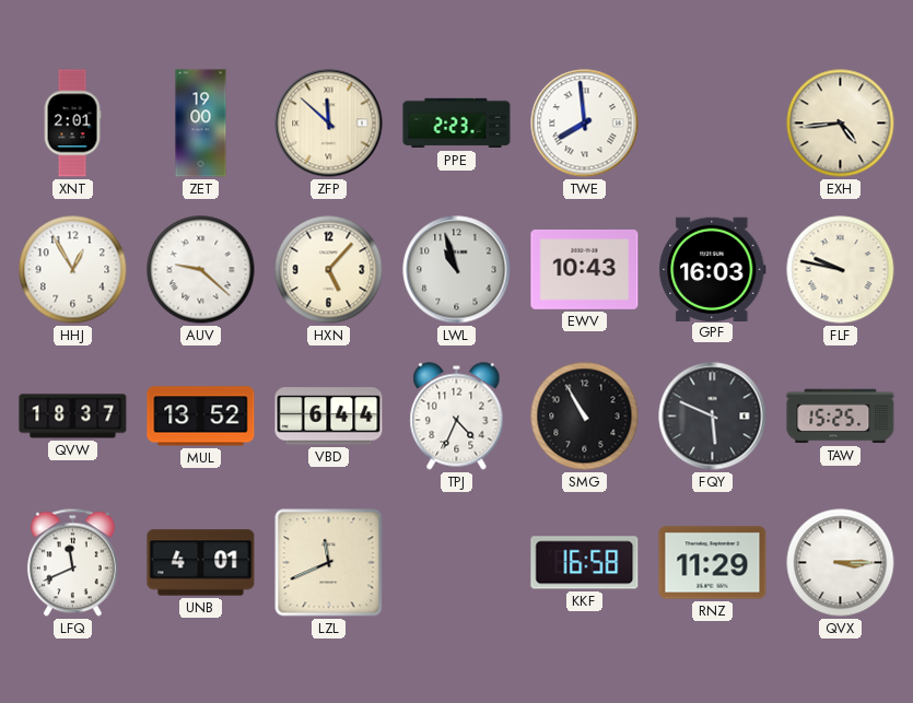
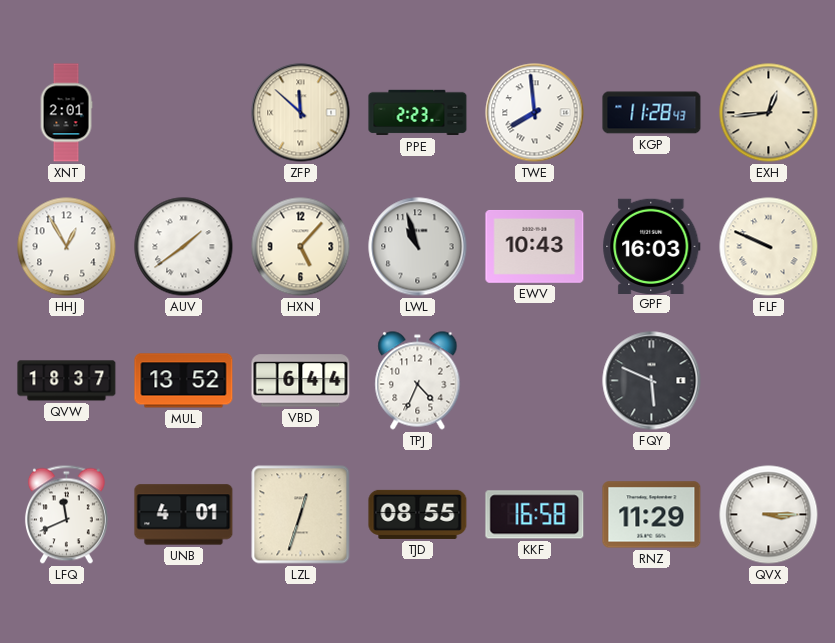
ZET: 19:00 -> none (201, 124)
KGP: none -> 11:28 (652, 113)
EXH: 4:44 -> 12:44 (769, 113)
AUV: 9:22 -> 1:39 (184, 247)
FLF: 9:47 -> 9:49 (769, 247)
SMG: 10:55 -> none (585, 417)
TAW: 15:25 -> none (841, 417)
LZL: 11:41 -> 12:33 (301, 515)
TJD: none -> 08:55 (418, 514)
